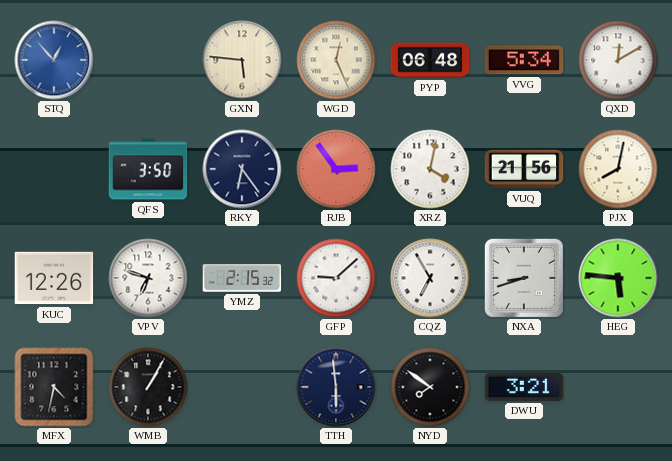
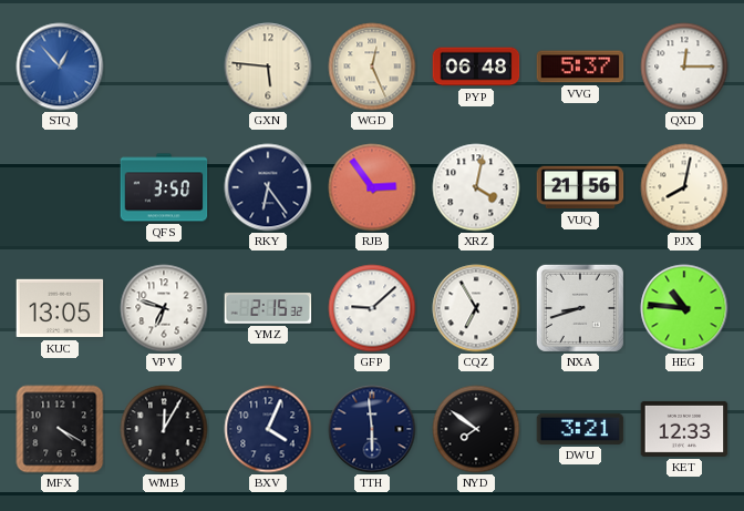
VVG: 5:34 -> 5:37 (580, 67)
QXD: 12:10 -> 12:15 (684, 67)
KUC: 12:26 -> 13:05 (60, 308)
HEG: 5:46 -> 10:46 (684, 308)
MFX: 4:32 -> 4:20 (60, 429)
WMB: 1:05 -> 12:05 (164, 429)
BXV: none -> 4:04 (268, 429)
KET: none -> 12:33 (684, 429)
